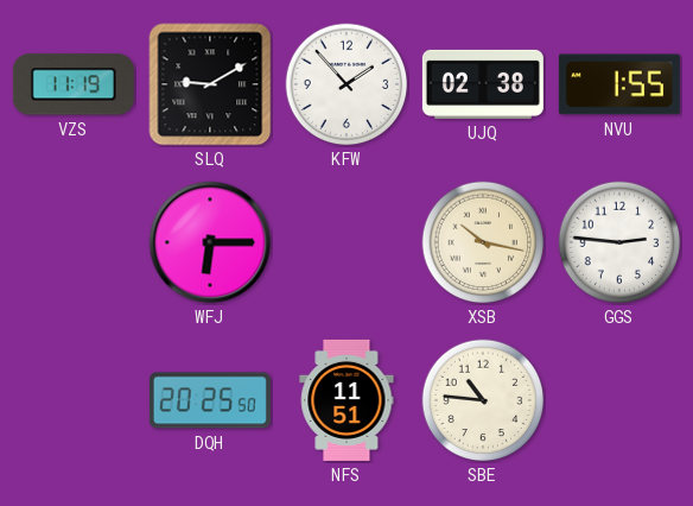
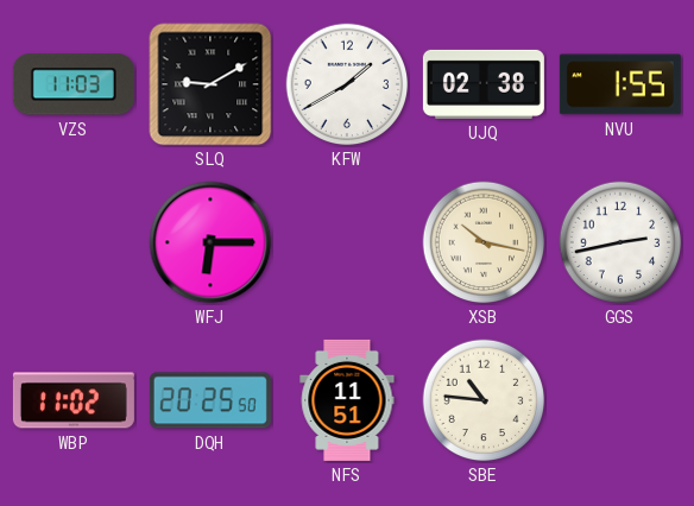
VZS: 11:19 -> 11:03 (74, 84)
KFW: 1:53 -> 1:40 (347, 84)
GGS: 2:46 -> 2:43 (620, 242)
WBP: none -> 11:02 (74, 400)
